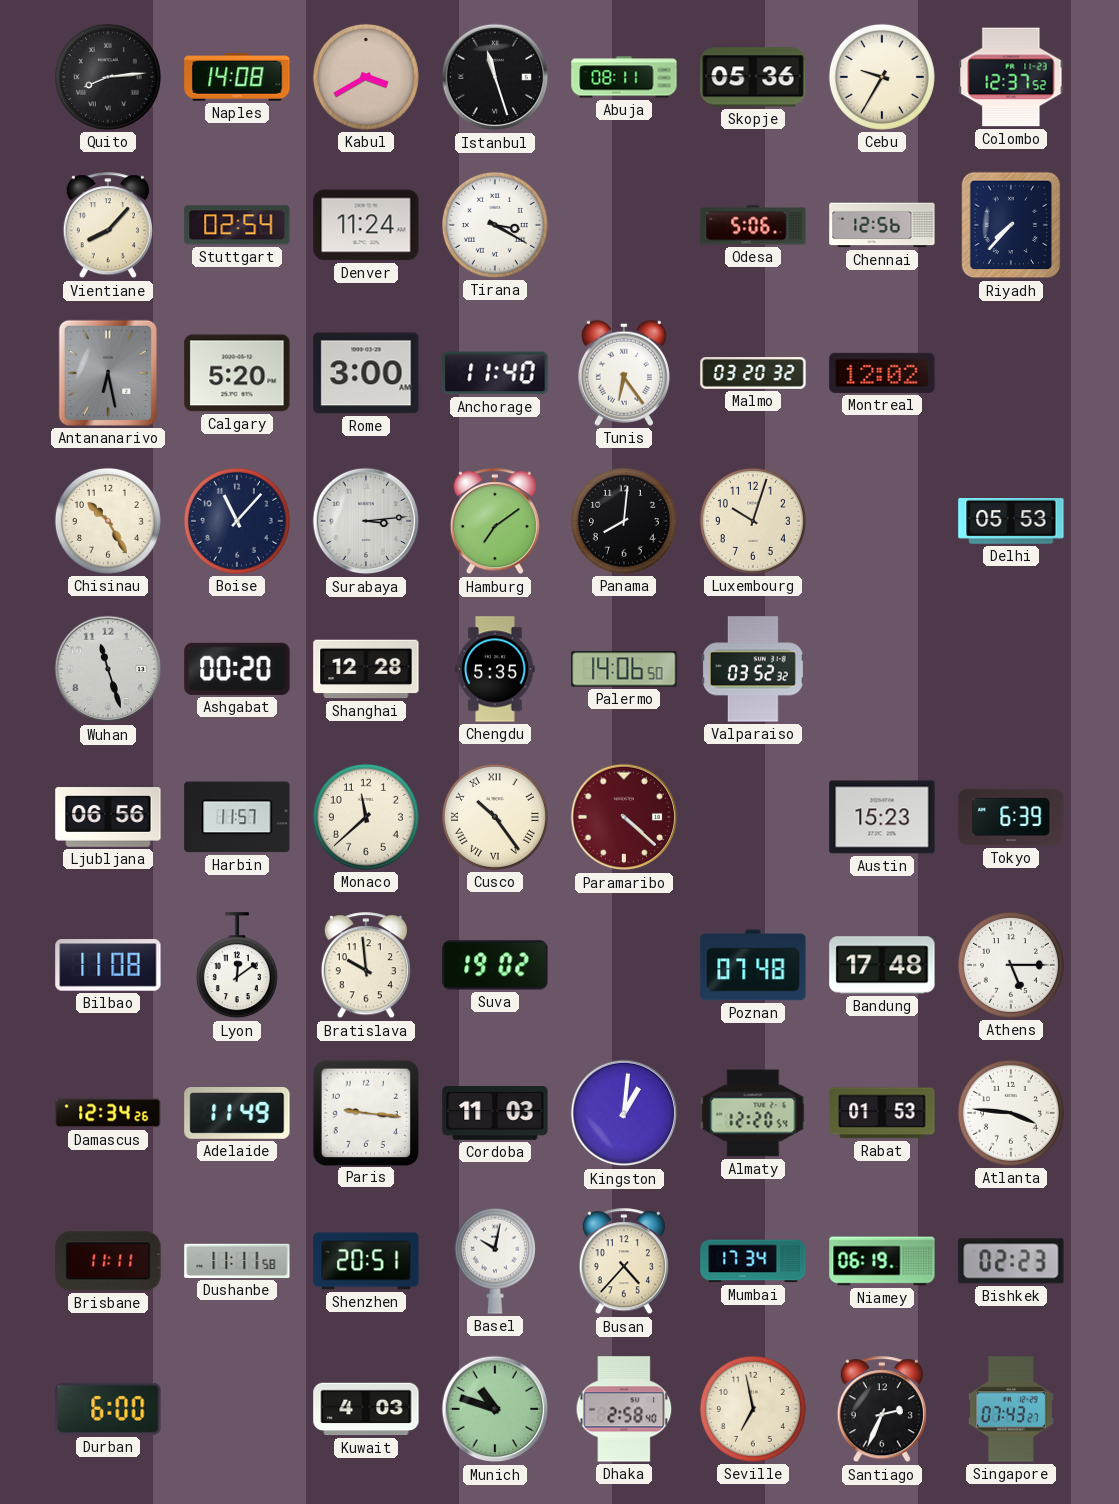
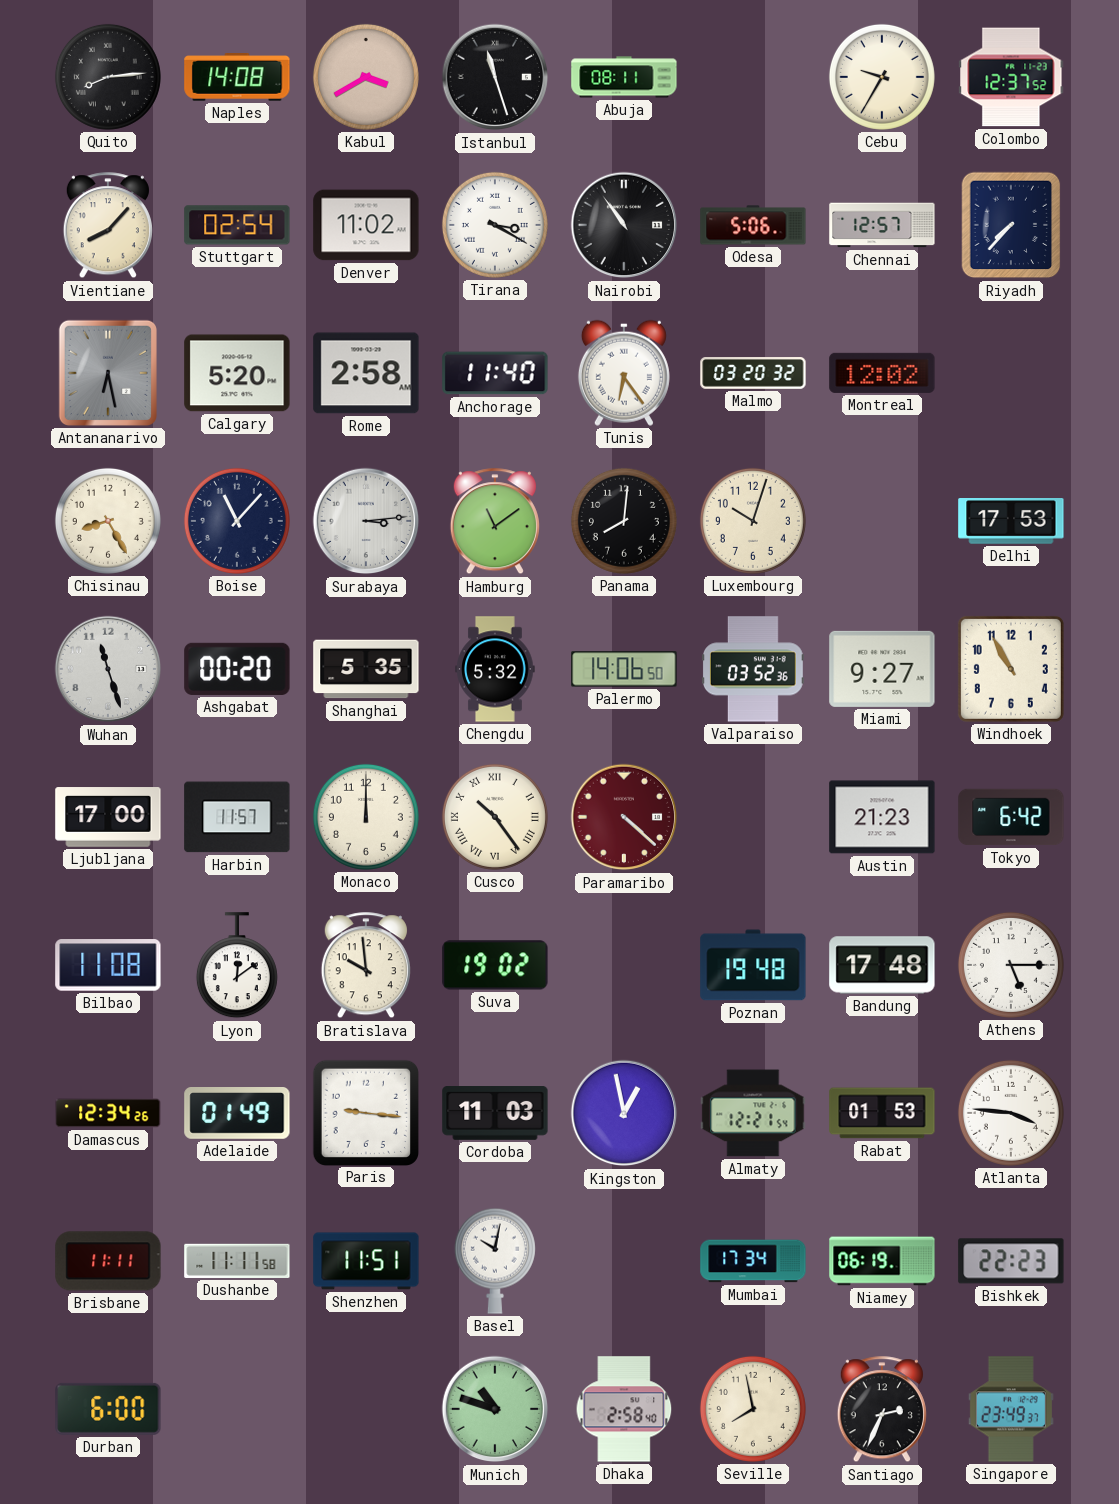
Skopje: 05:36 -> none (753, 77)
Denver: 11:24 -> 11:02 (366, 225)
Nairobi: none -> 10:54 (624, 225)
Chennai: 12:56 -> 12:57 (882, 225)
Rome: 3:00 -> 2:58 (366, 373)
Chisinau: 10:25 -> 8:25 (108, 521)
Hamburg: 7:09 -> 11:09 (495, 522)
Delhi: 05:53 -> 17:53 (1011, 521)
Shanghai: 12:28 -> 5:35 (366, 669)
Chengdu: 5:35 -> 5:32 (495, 669)
Valparaiso: 03:52:32 -> 03:52:36 (753, 669)
Miami: none -> 9:27 (882, 669)
Windhoek: none -> 10:55 (1011, 669)
Ljubljana: 06:56 -> 17:00 (108, 817)
Monaco: 11:38 -> 12:00 (366, 817)
Austin: 15:23 -> 21:23 (882, 817)
Tokyo: 6:39 -> 6:42 (1011, 817)
Poznan: 07:48 -> 19:48 (753, 965)
Adelaide: 11:49 -> 01:49 (237, 1114)
Kingston: 1:01 -> 12:58 (624, 1113)
Almaty: 12:20 -> 12:21 (753, 1113)
Shenzhen: 20:51 -> 11:51 (366, 1261)
Busan: 4:37 -> none (624, 1262)
Bishkek: 02:23 -> 22:23 (1011, 1261)
Kuwait: 4:03 -> none (366, 1409)
Seville: 6:58 -> 7:58 (753, 1409)
Singapore: 07:43 -> 23:49 (1011, 1409)
